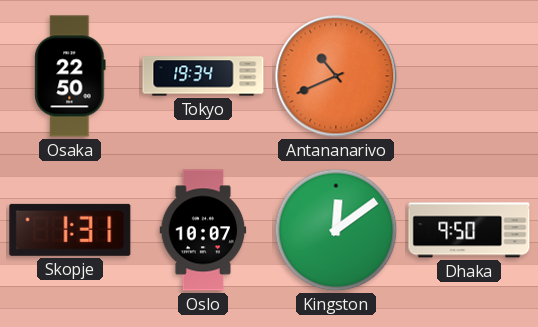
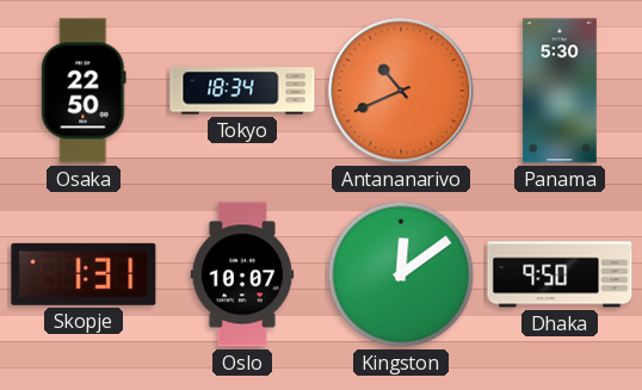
Tokyo: 19:34 -> 18:34 (242, 91)
Panama: none -> 5:30 (560, 91)
